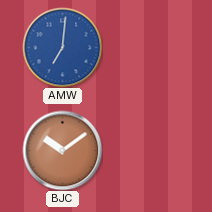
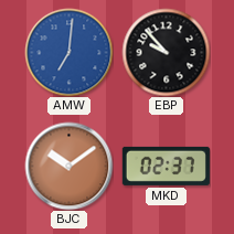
EBP: none -> 9:53 (166, 52)
MKD: none -> 02:37 (166, 166)
